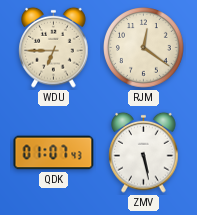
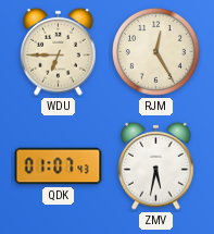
RJM: 12:21 -> 12:25 (156, 52)
ZMV: 5:28 -> 5:32 (156, 165)
